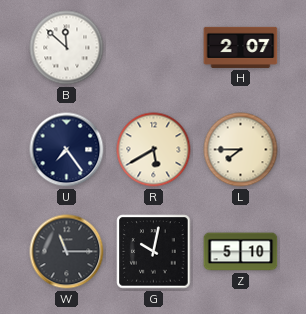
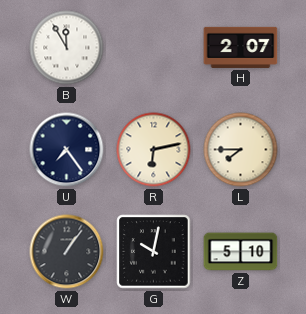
B: 11:52 -> 11:55 (67, 48)
R: 5:40 -> 6:13 (154, 150)
W: 11:15 -> 1:06 (67, 252)
